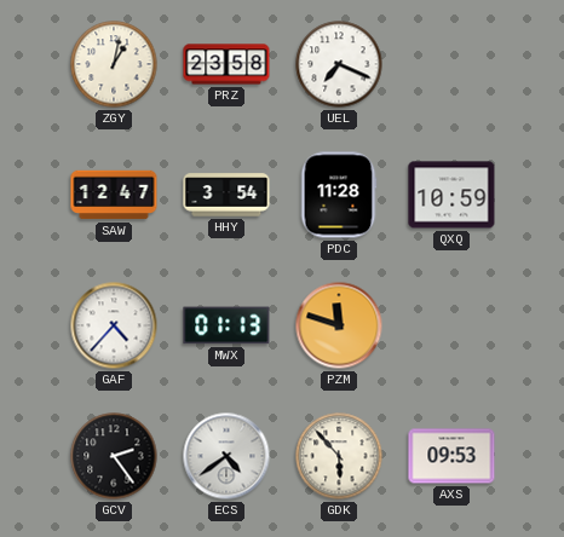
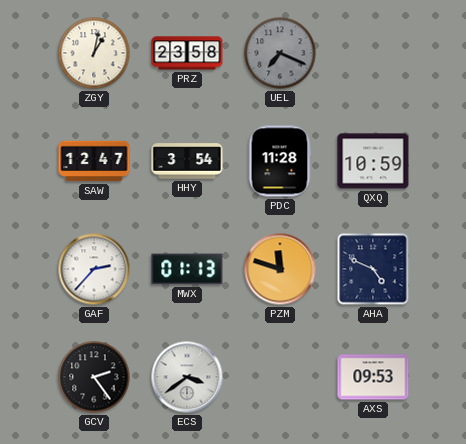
UEL dial: white -> grey (280, 53)
GAF: 4:37 -> 2:37 (94, 269)
AHA: none -> 4:49 (373, 269)
ECS: 4:39 -> 3:39 (187, 377)
GDK: 5:53 -> none (339, 456)
